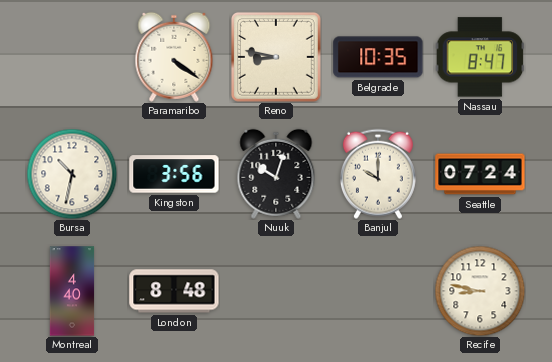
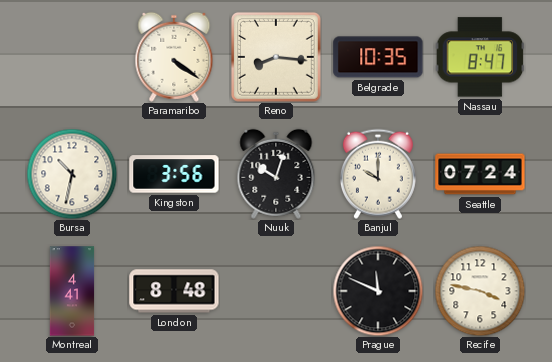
Reno: 8:47 -> 8:16 (276, 57)
Montreal: 4:40 -> 4:41 (72, 291)
Prague: none -> 11:49 (378, 291)
Recife: 8:47 -> 3:47 (480, 291)
